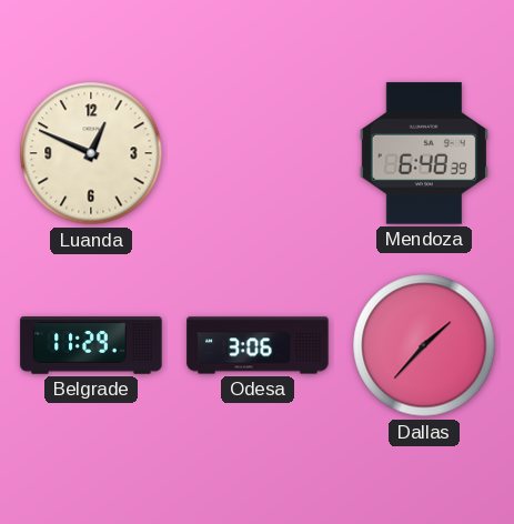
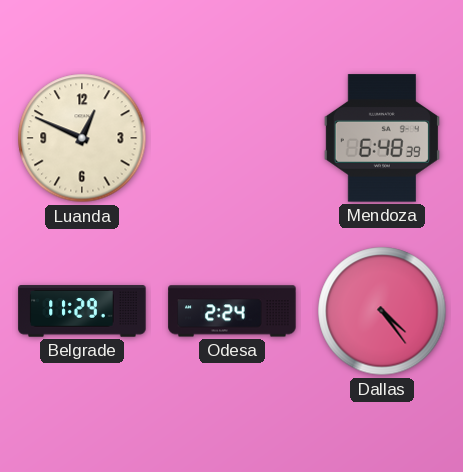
Odesa: 3:06 -> 2:24 (232, 311)
Dallas: 1:37 -> 4:24 (382, 311)
